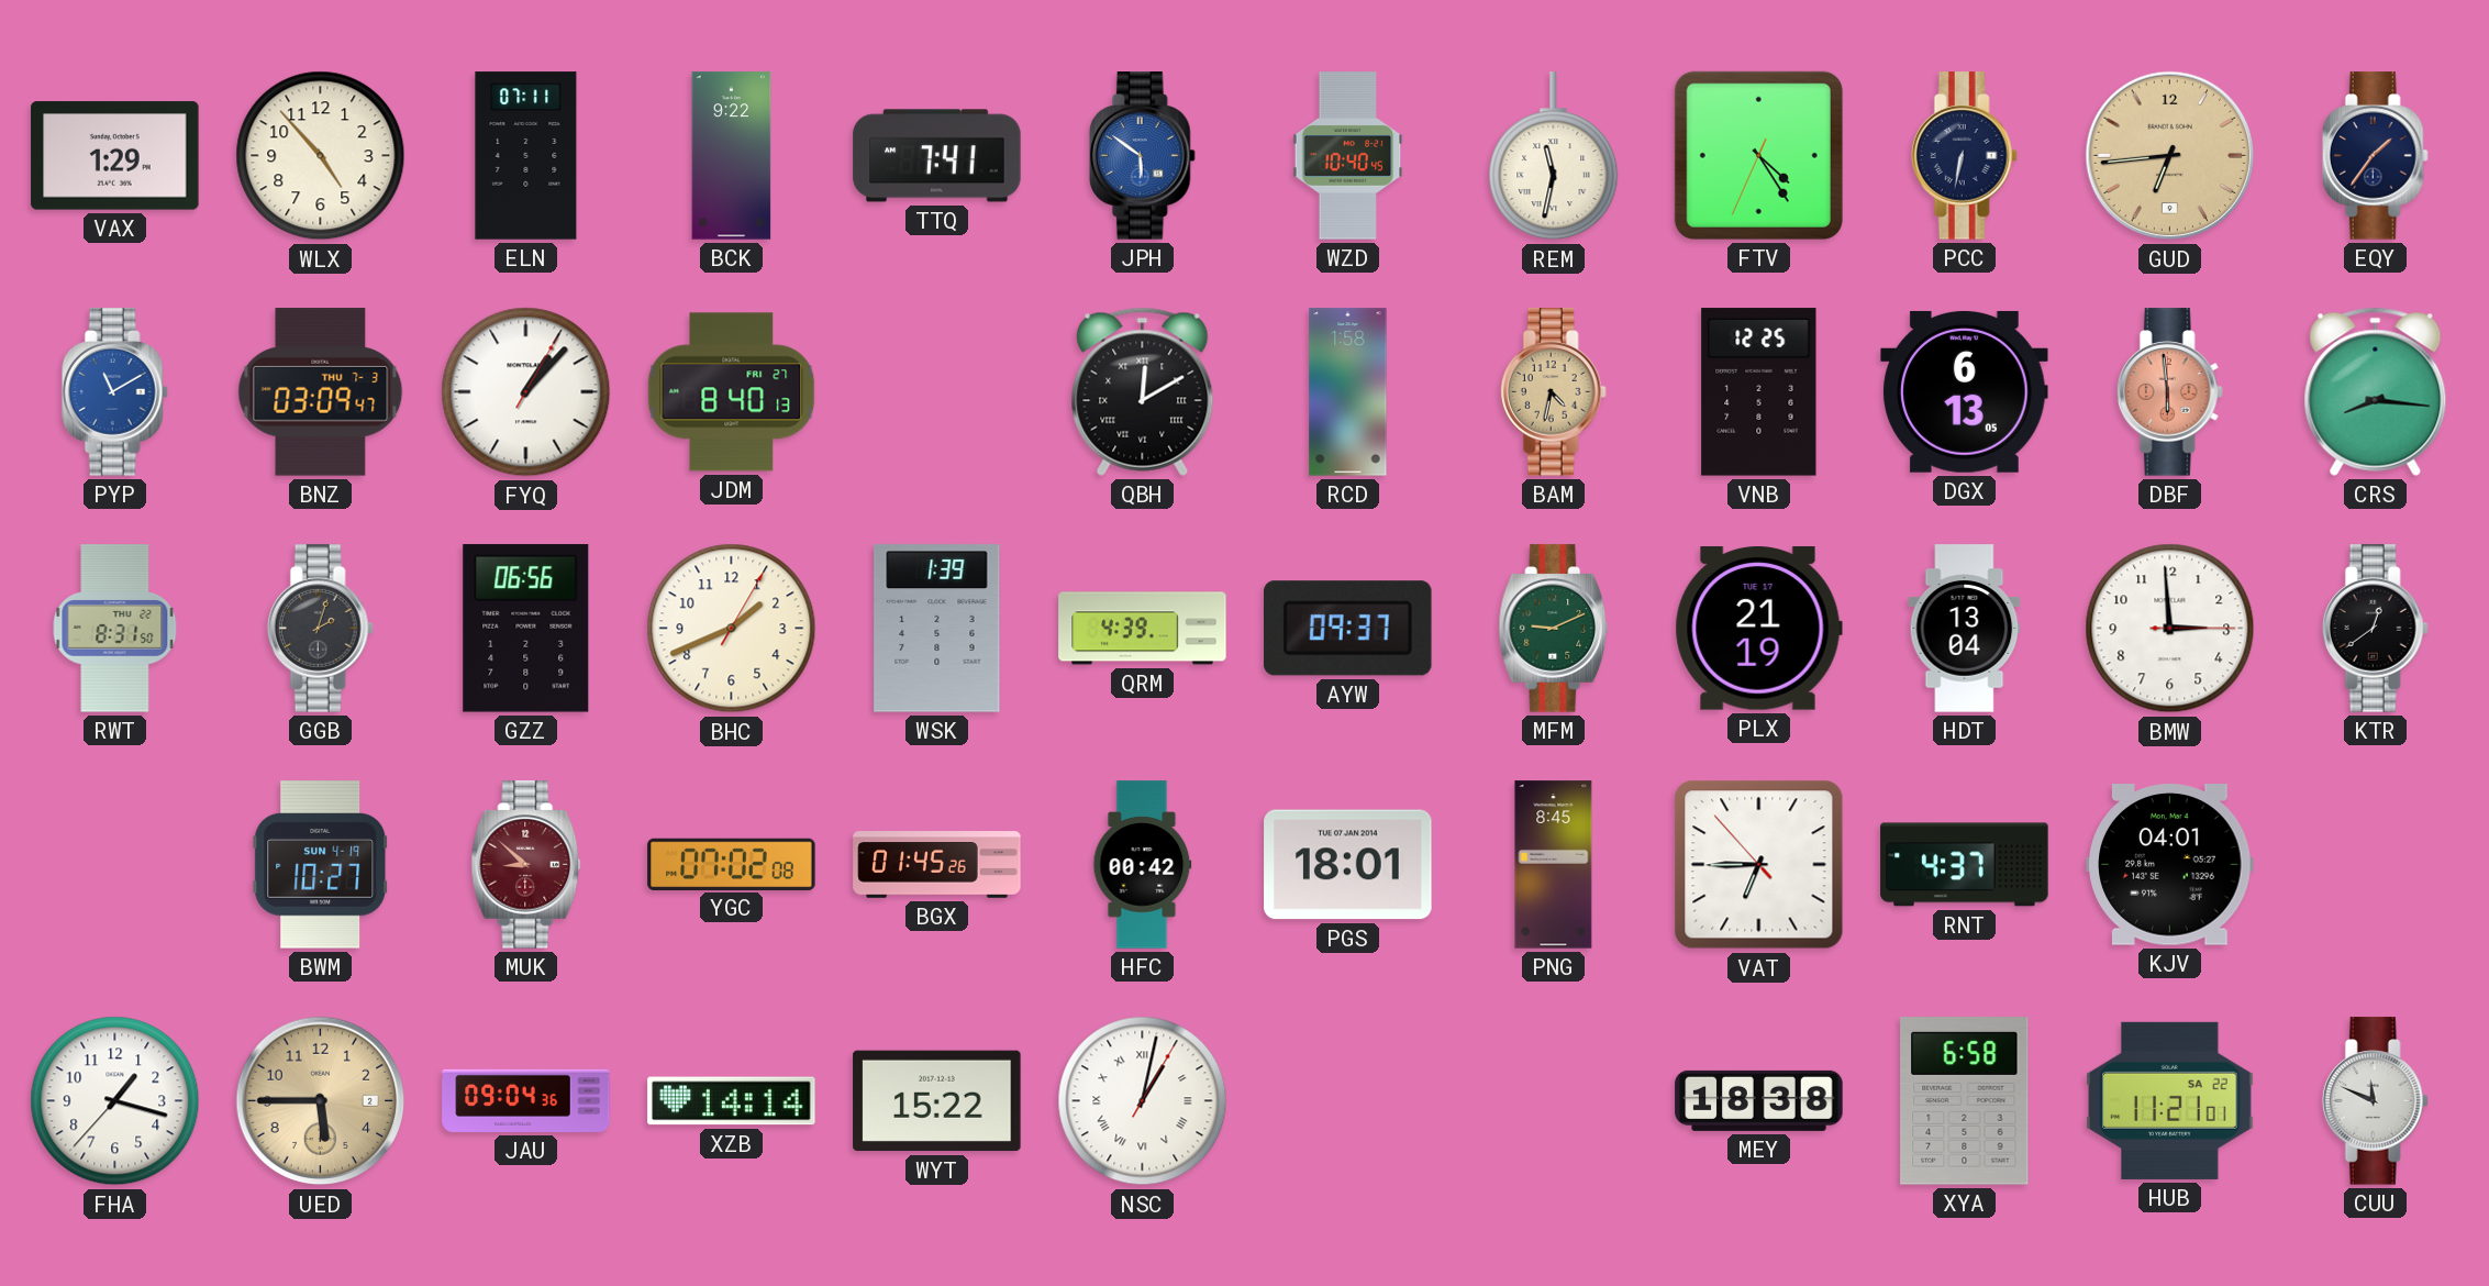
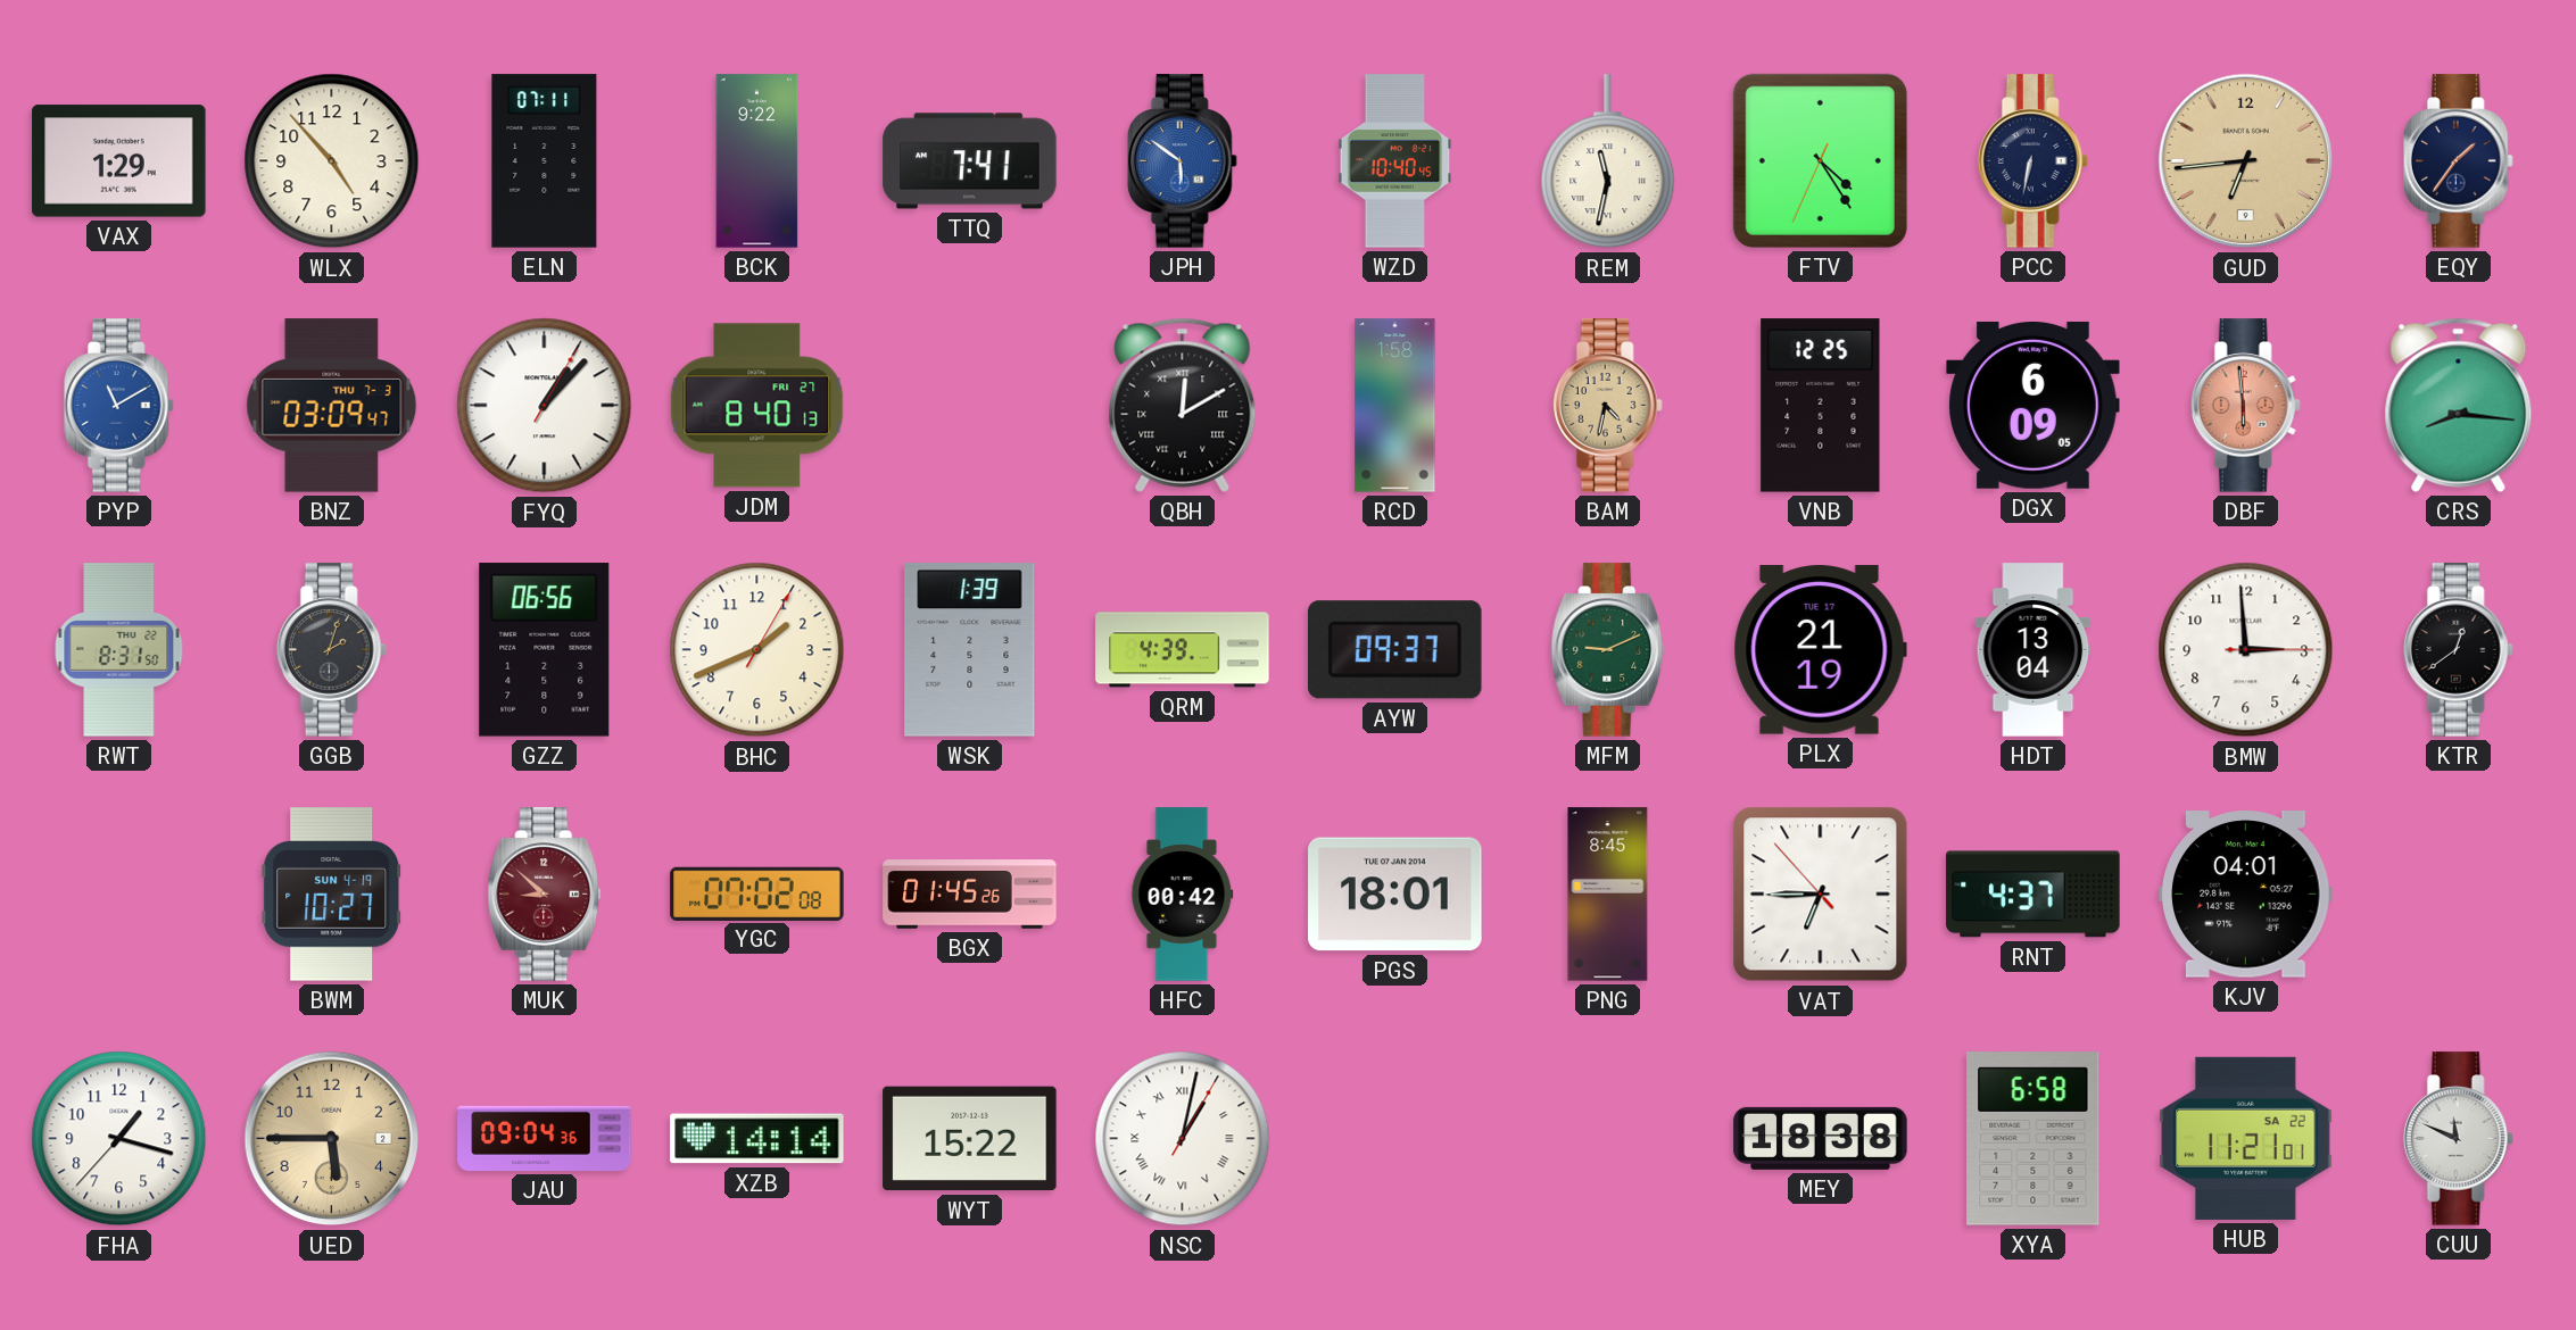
DGX: 6:13 -> 6:09 (2034, 405)
